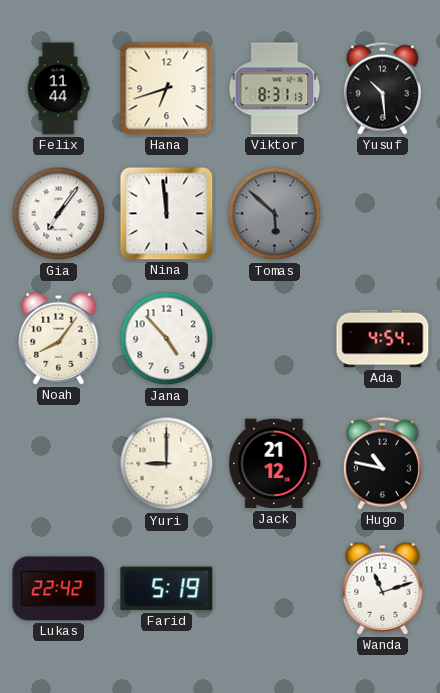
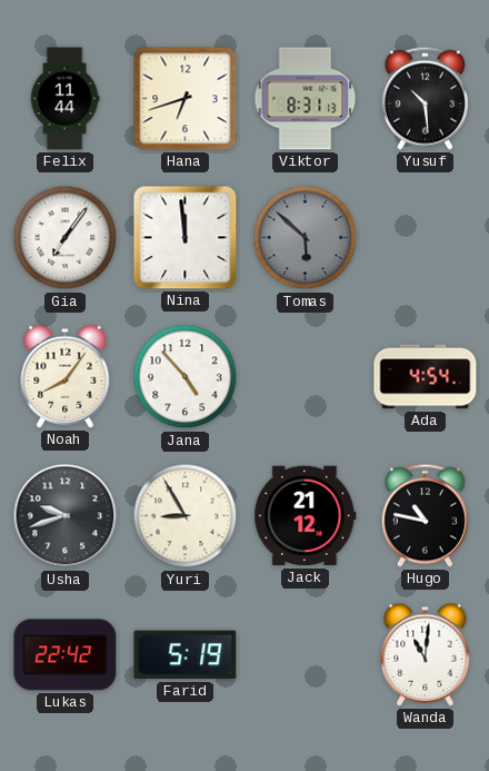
Usha: none -> 9:42 (66, 516)
Yuri: 9:00 -> 8:55 (186, 516)
Wanda: 11:12 -> 11:01 (426, 654)
